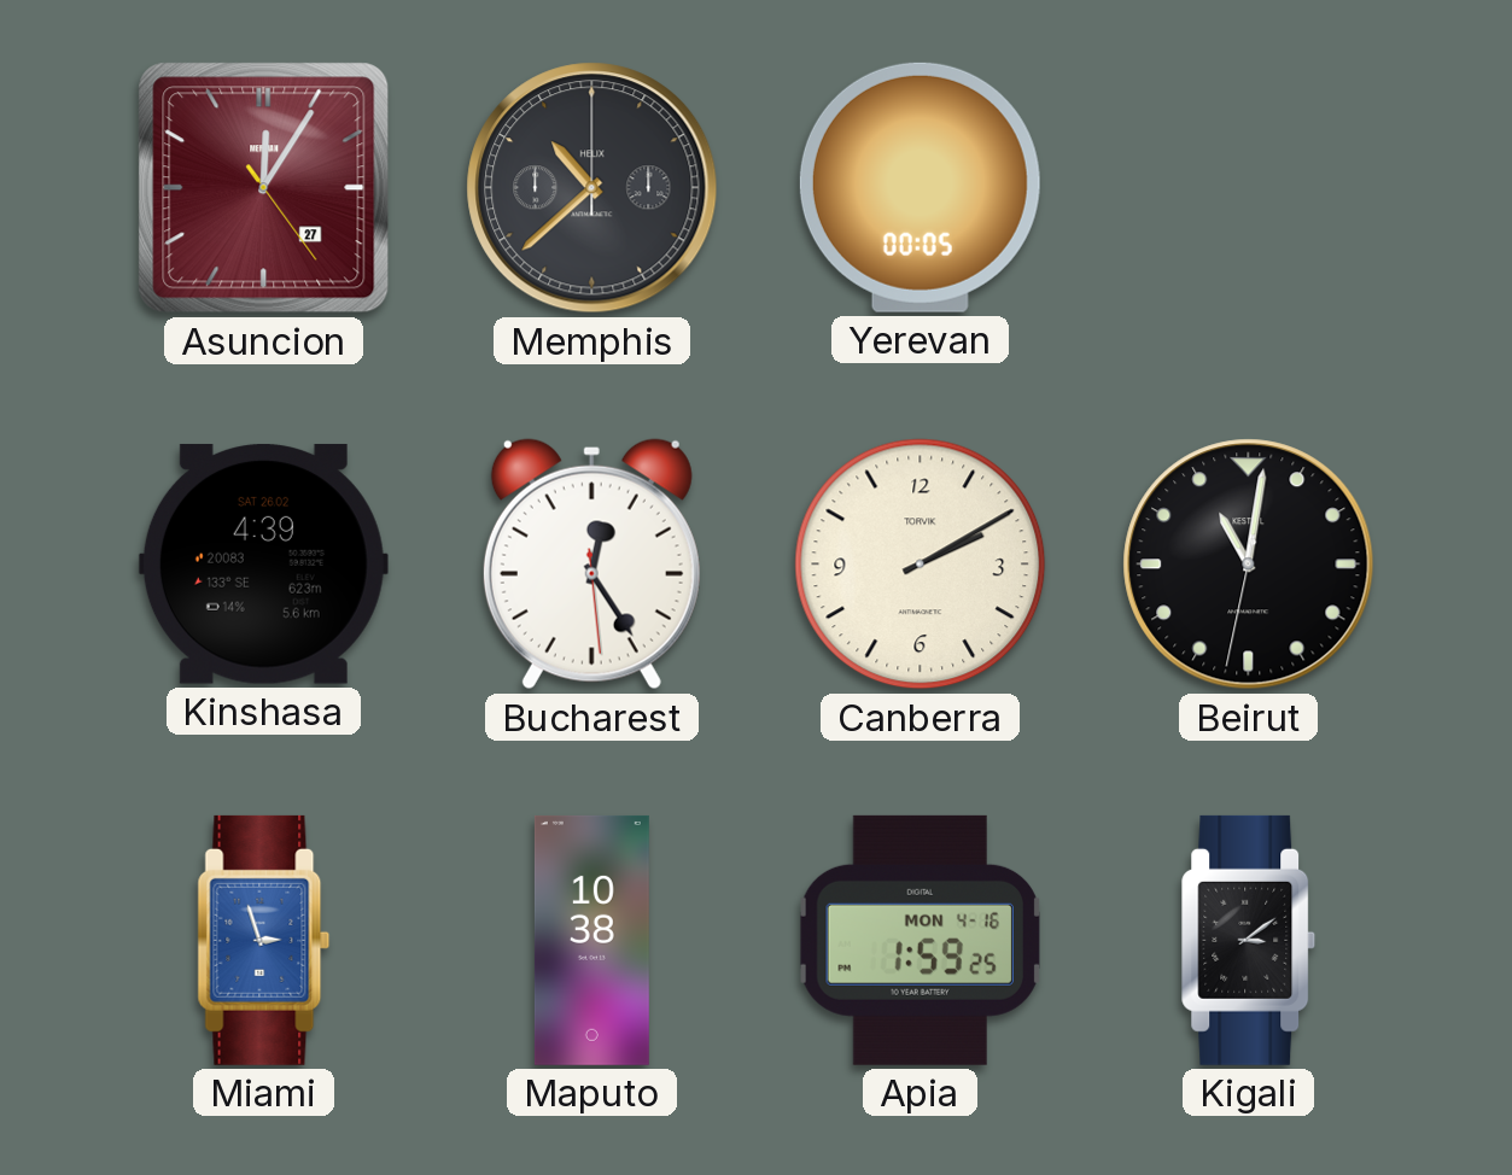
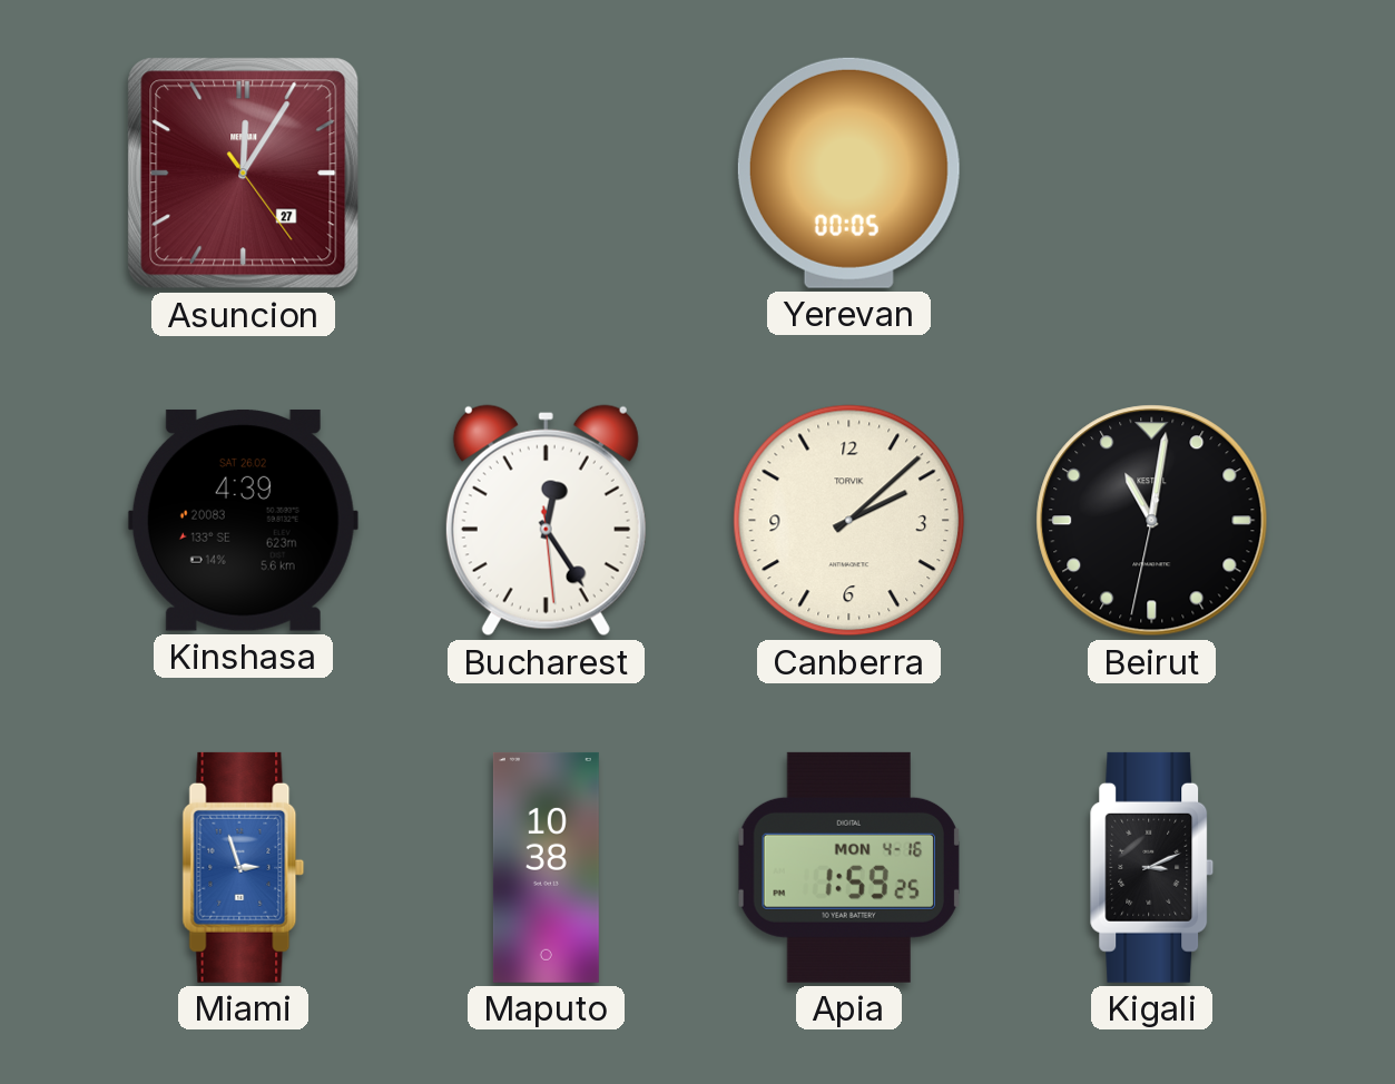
Memphis: 10:38 -> none (592, 188)
Canberra: 2:10 -> 2:08 (849, 521)
Kigali: 3:09 -> 3:11 (1152, 867)
